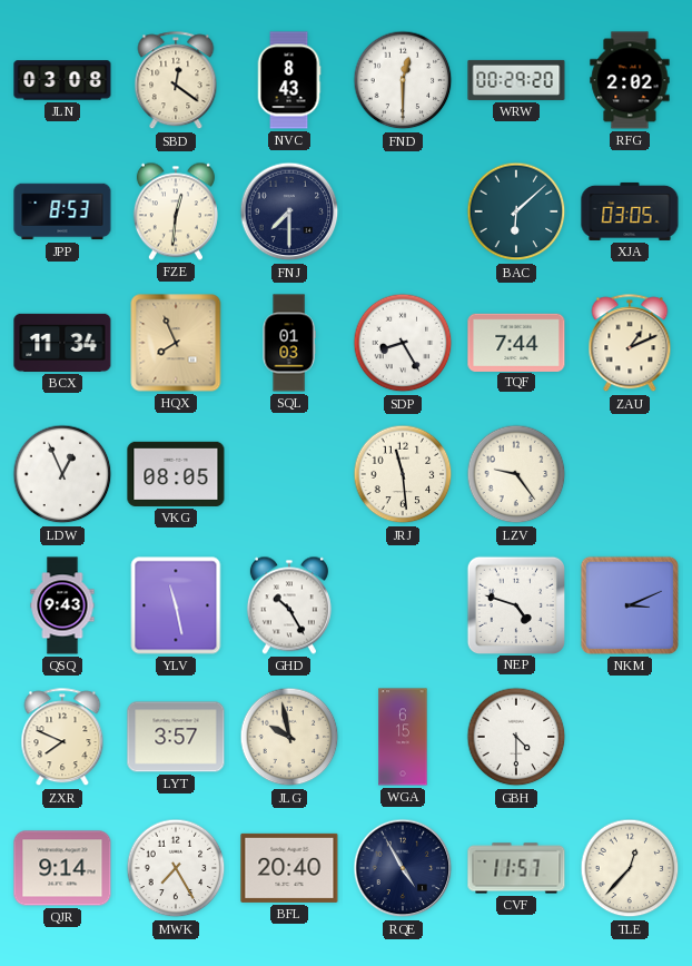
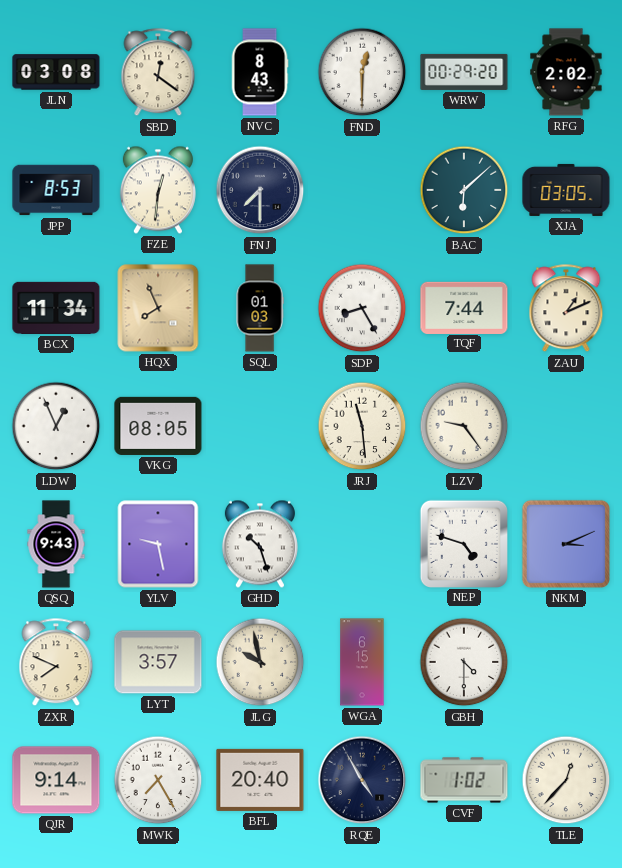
YLV: 11:28 -> 9:28 (158, 544)
GHD: 10:25 -> 10:27 (260, 544)
CVF: 11:57 -> 1:02 (464, 780)
